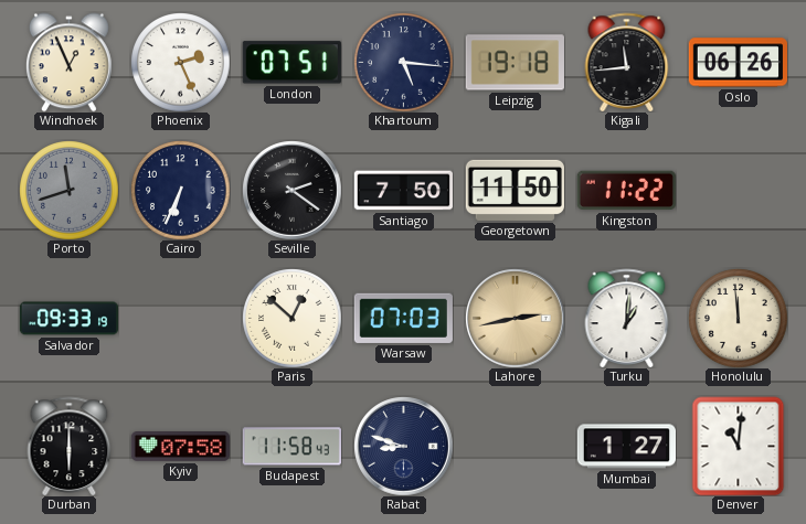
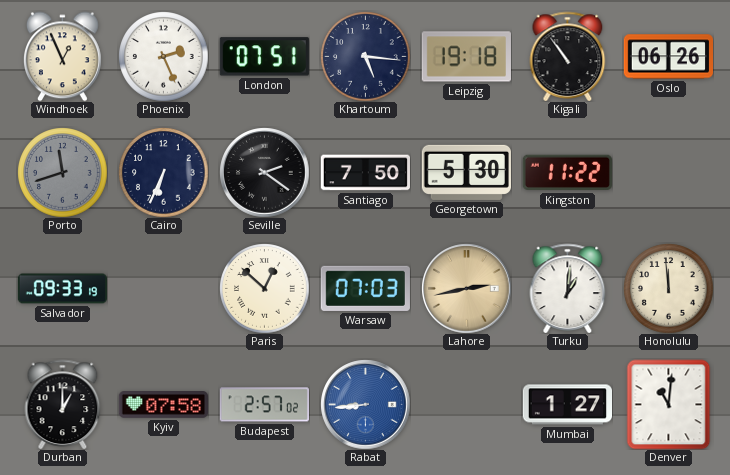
Kigali: 11:44 -> 10:54 (568, 56)
Georgetown: 11:50 -> 5:30 (466, 172)
Durban: 6:00 -> 1:00 (63, 404)
Budapest: 11:58 -> 2:57 (264, 405)
Rabat: 8:48 -> 8:44 (365, 404)
Rabat dial: navy -> blue (365, 404)
